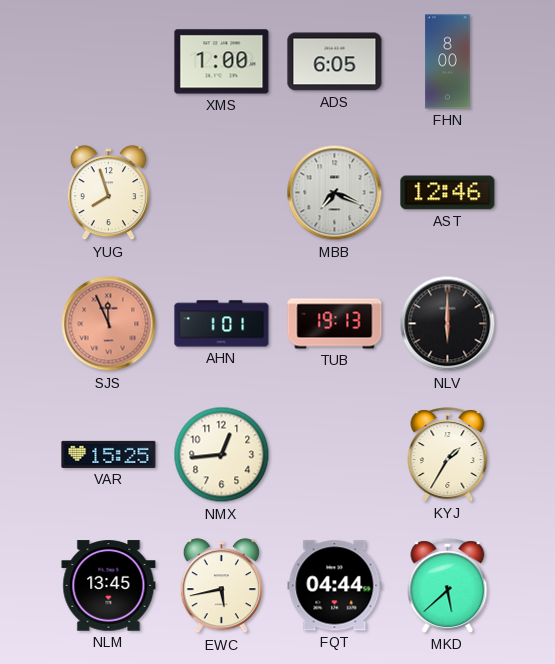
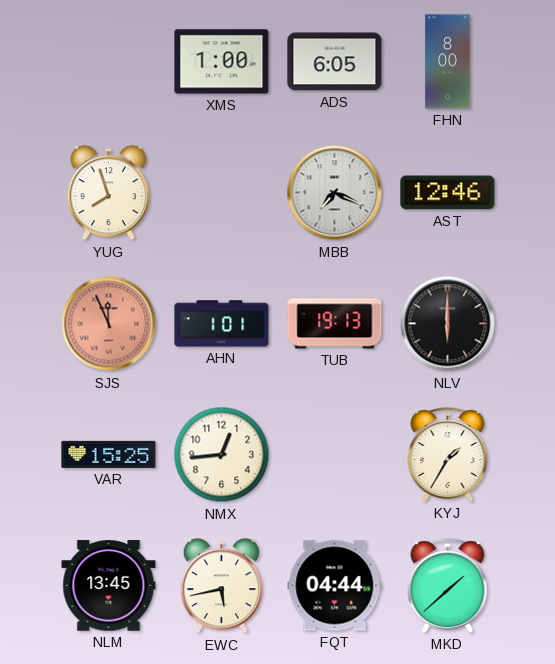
MKD: 5:38 -> 1:38 (448, 586)
